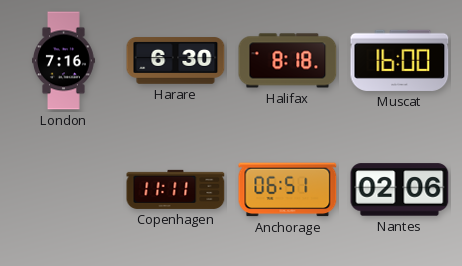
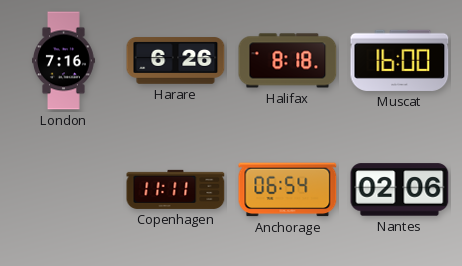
Harare: 6:30 -> 6:26 (176, 61)
Anchorage: 06:51 -> 06:54 (288, 190)
